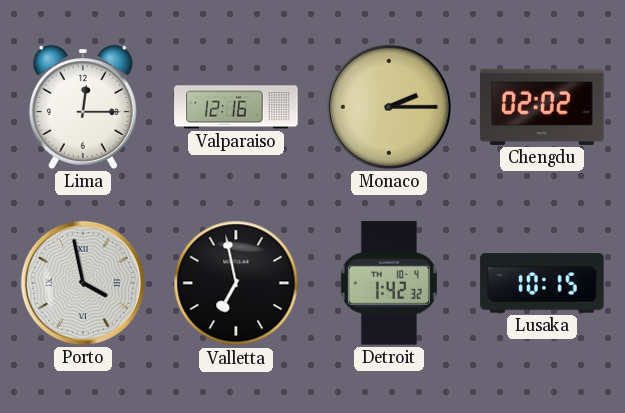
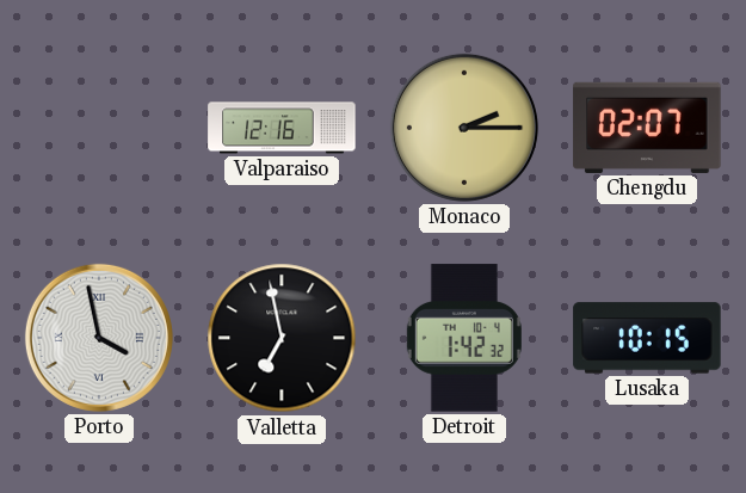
Lima: 12:15 -> none (83, 108)
Chengdu: 02:02 -> 02:07 (647, 128)
